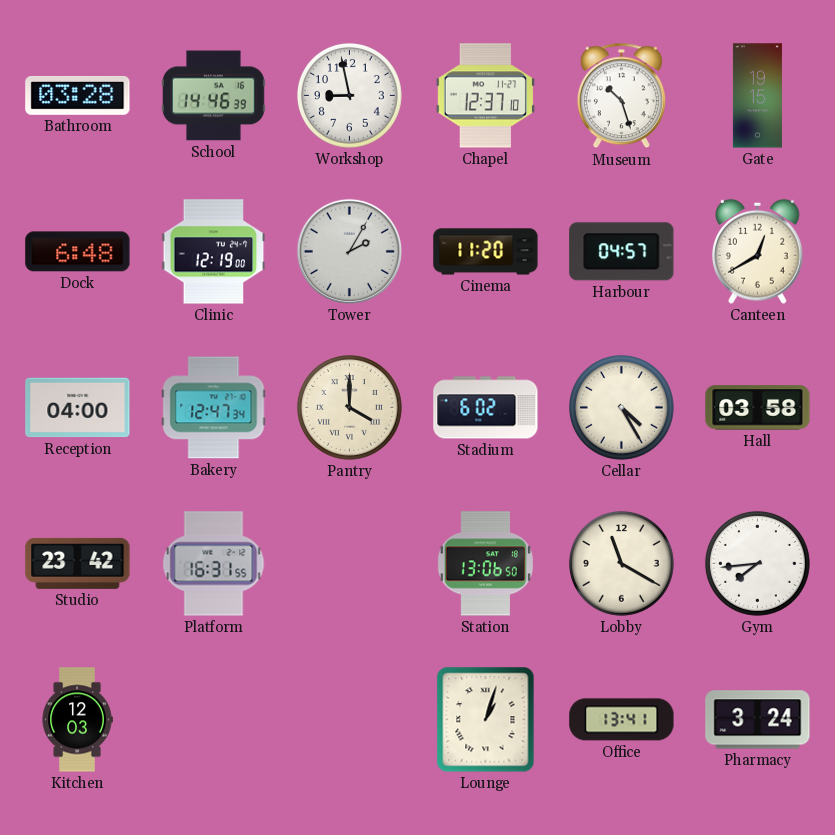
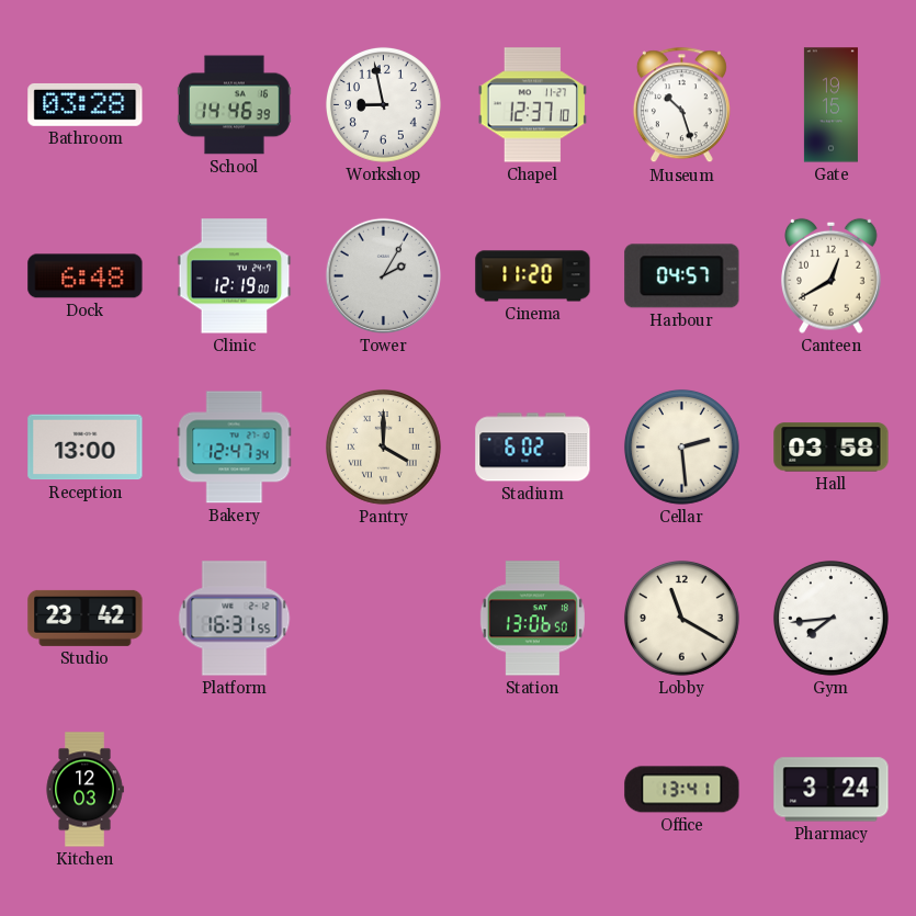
Reception: 04:00 -> 13:00 (86, 448)
Cellar: 4:25 -> 2:29 (681, 446)
Lounge: 1:03 -> none (486, 720)
